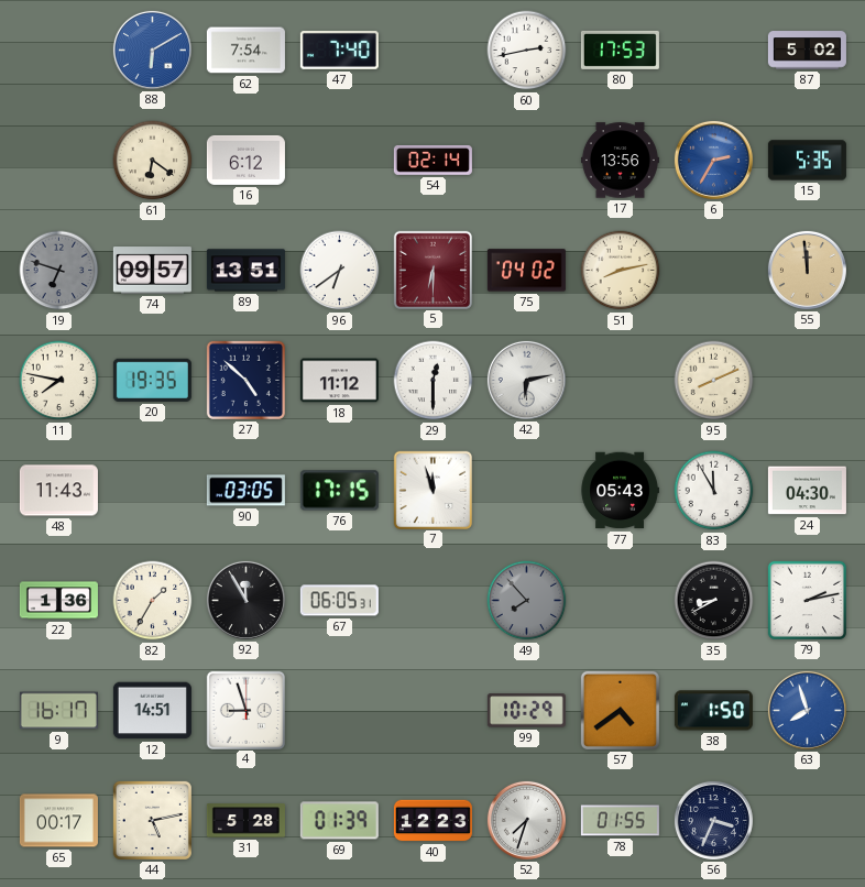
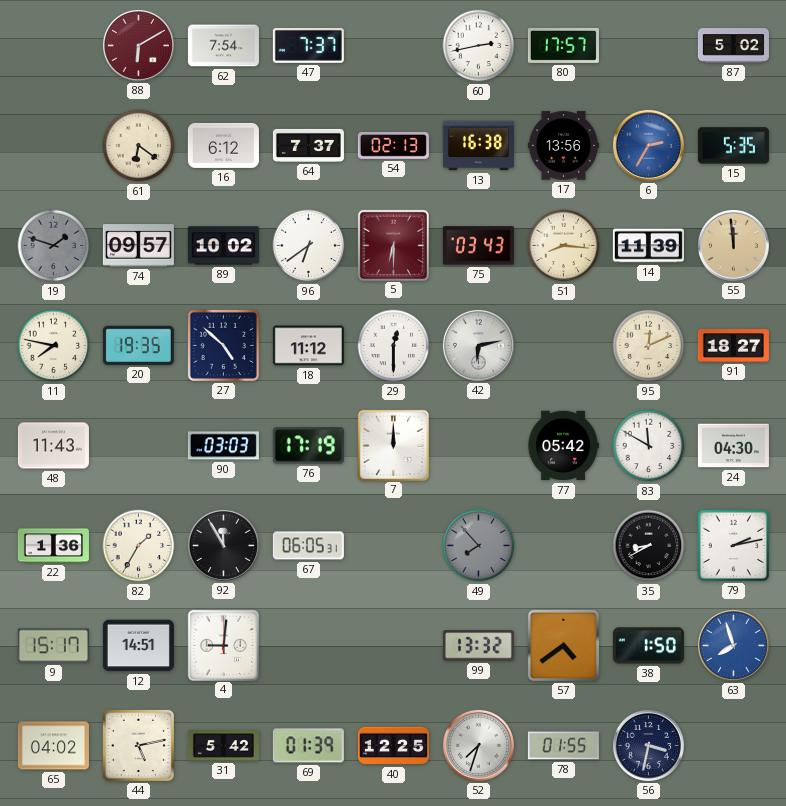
88 dial: blue -> burgundy (138, 45)
47: 7:40 -> 7:37 (308, 45)
80: 17:53 -> 17:57 (563, 45)
64: none -> 7:37 (308, 145)
54: 02:14 -> 02:13 (393, 145)
13: none -> 16:38 (478, 146)
19: 6:48 -> 1:48 (54, 246)
89: 13:51 -> 10:02 (223, 246)
75: 04:02 -> 03:43 (478, 246)
51: 8:13 -> 8:16 (564, 246)
14: none -> 11:39 (648, 246)
95: 8:11 -> 12:11 (649, 346)
91: none -> 18:27 (733, 346)
90: 03:05 -> 03:03 (223, 446)
76: 17:15 -> 17:19 (308, 446)
7: 11:57 -> 12:00 (393, 445)
77: 05:43 -> 05:42 (563, 446)
83: 11:55 -> 11:50 (649, 446)
9: 16:17 -> 15:17 (53, 646)
4: 8:57 -> 9:01 (223, 645)
99: 10:29 -> 13:32 (478, 646)
65: 00:17 -> 04:02 (53, 746)
31: 5:28 -> 5:42 (223, 746)
40: 12:23 -> 12:25 (393, 746)
56: 3:34 -> 3:32 (648, 745)
